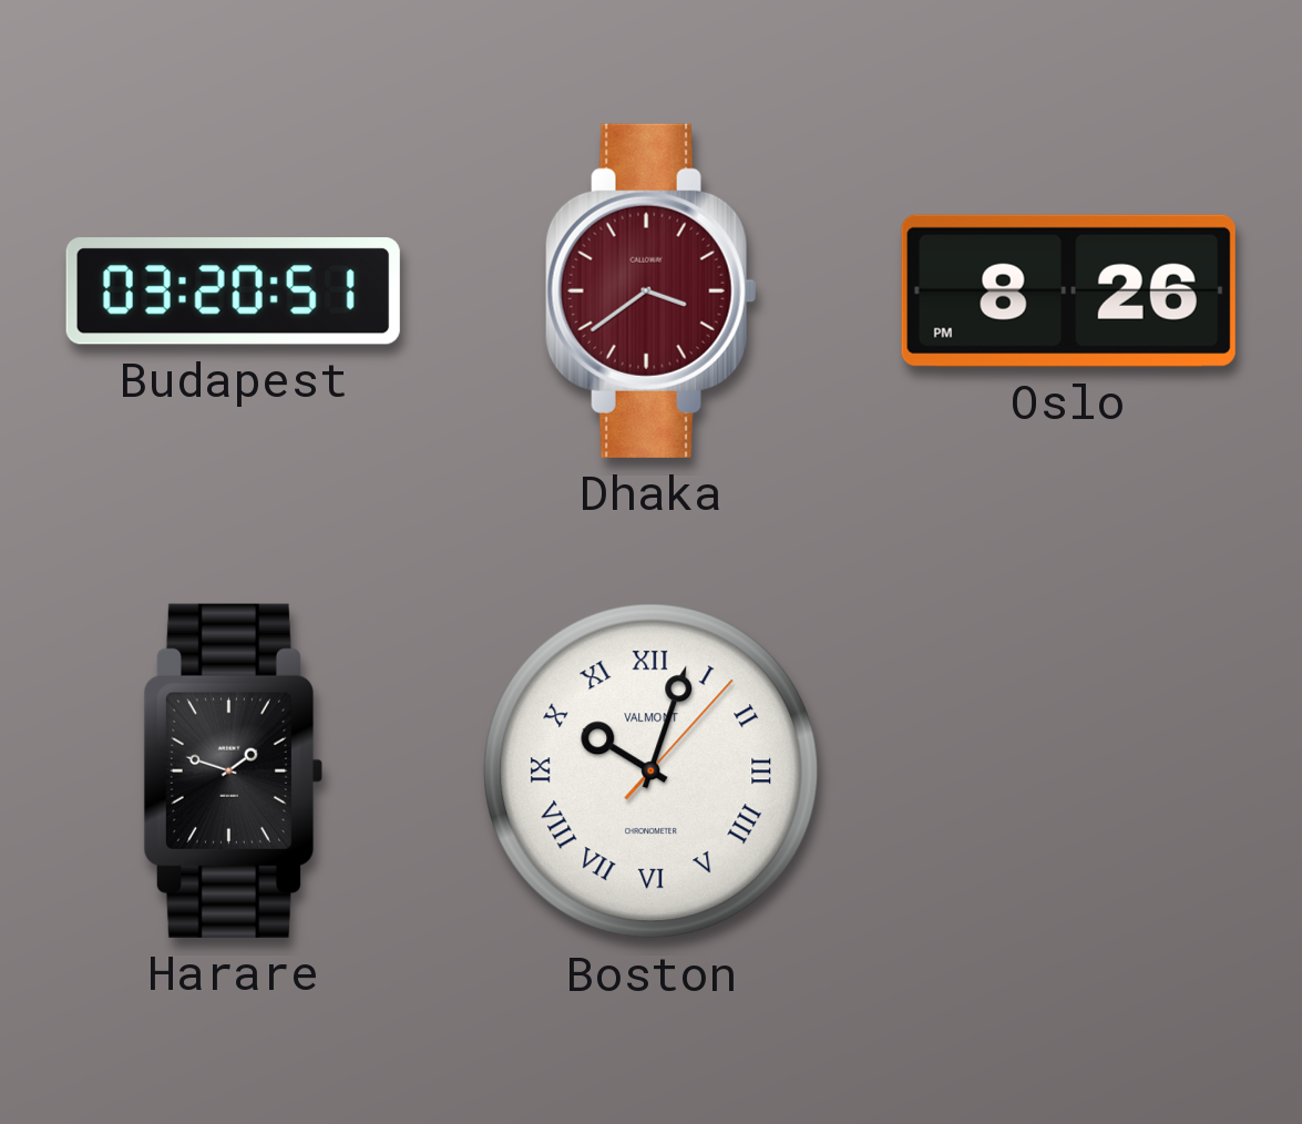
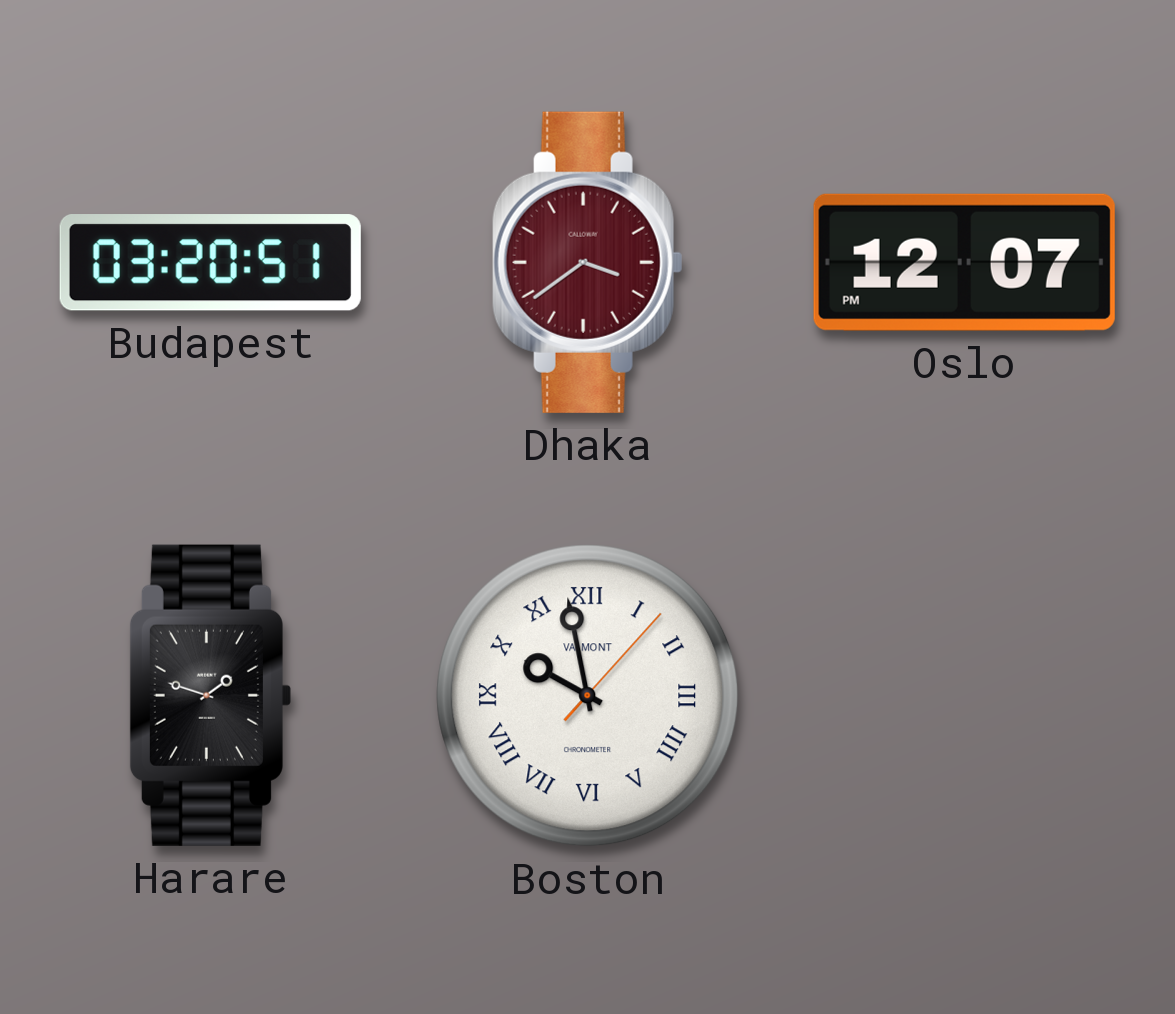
Oslo: 8:26 -> 12:07 (964, 262)
Boston: 10:03 -> 9:58 (588, 696)
